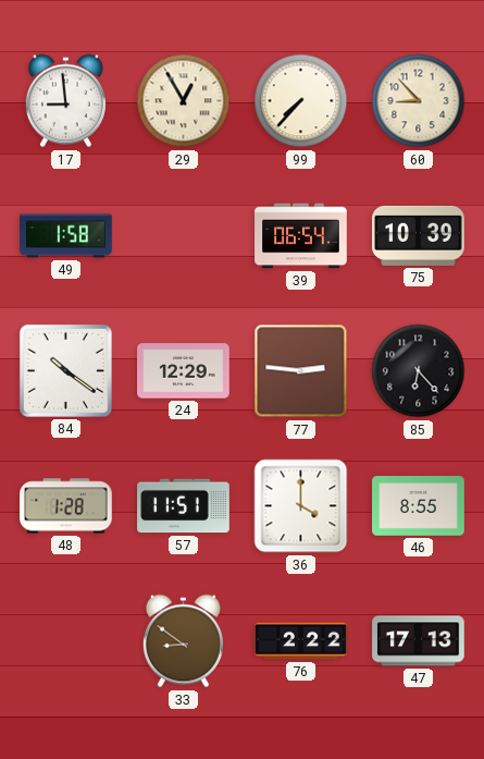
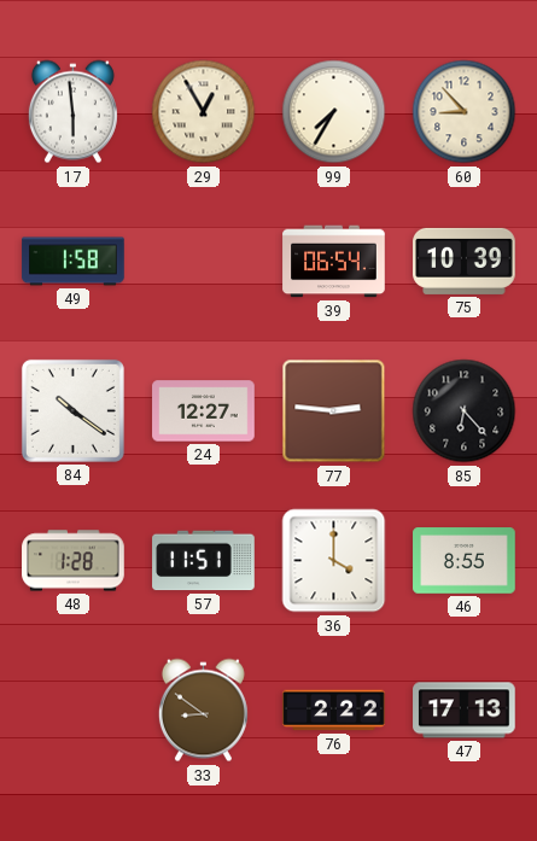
17: 8:59 -> 5:59 (72, 112)
99: 7:37 -> 7:35 (334, 112)
24: 12:29 -> 12:27 (204, 411)
